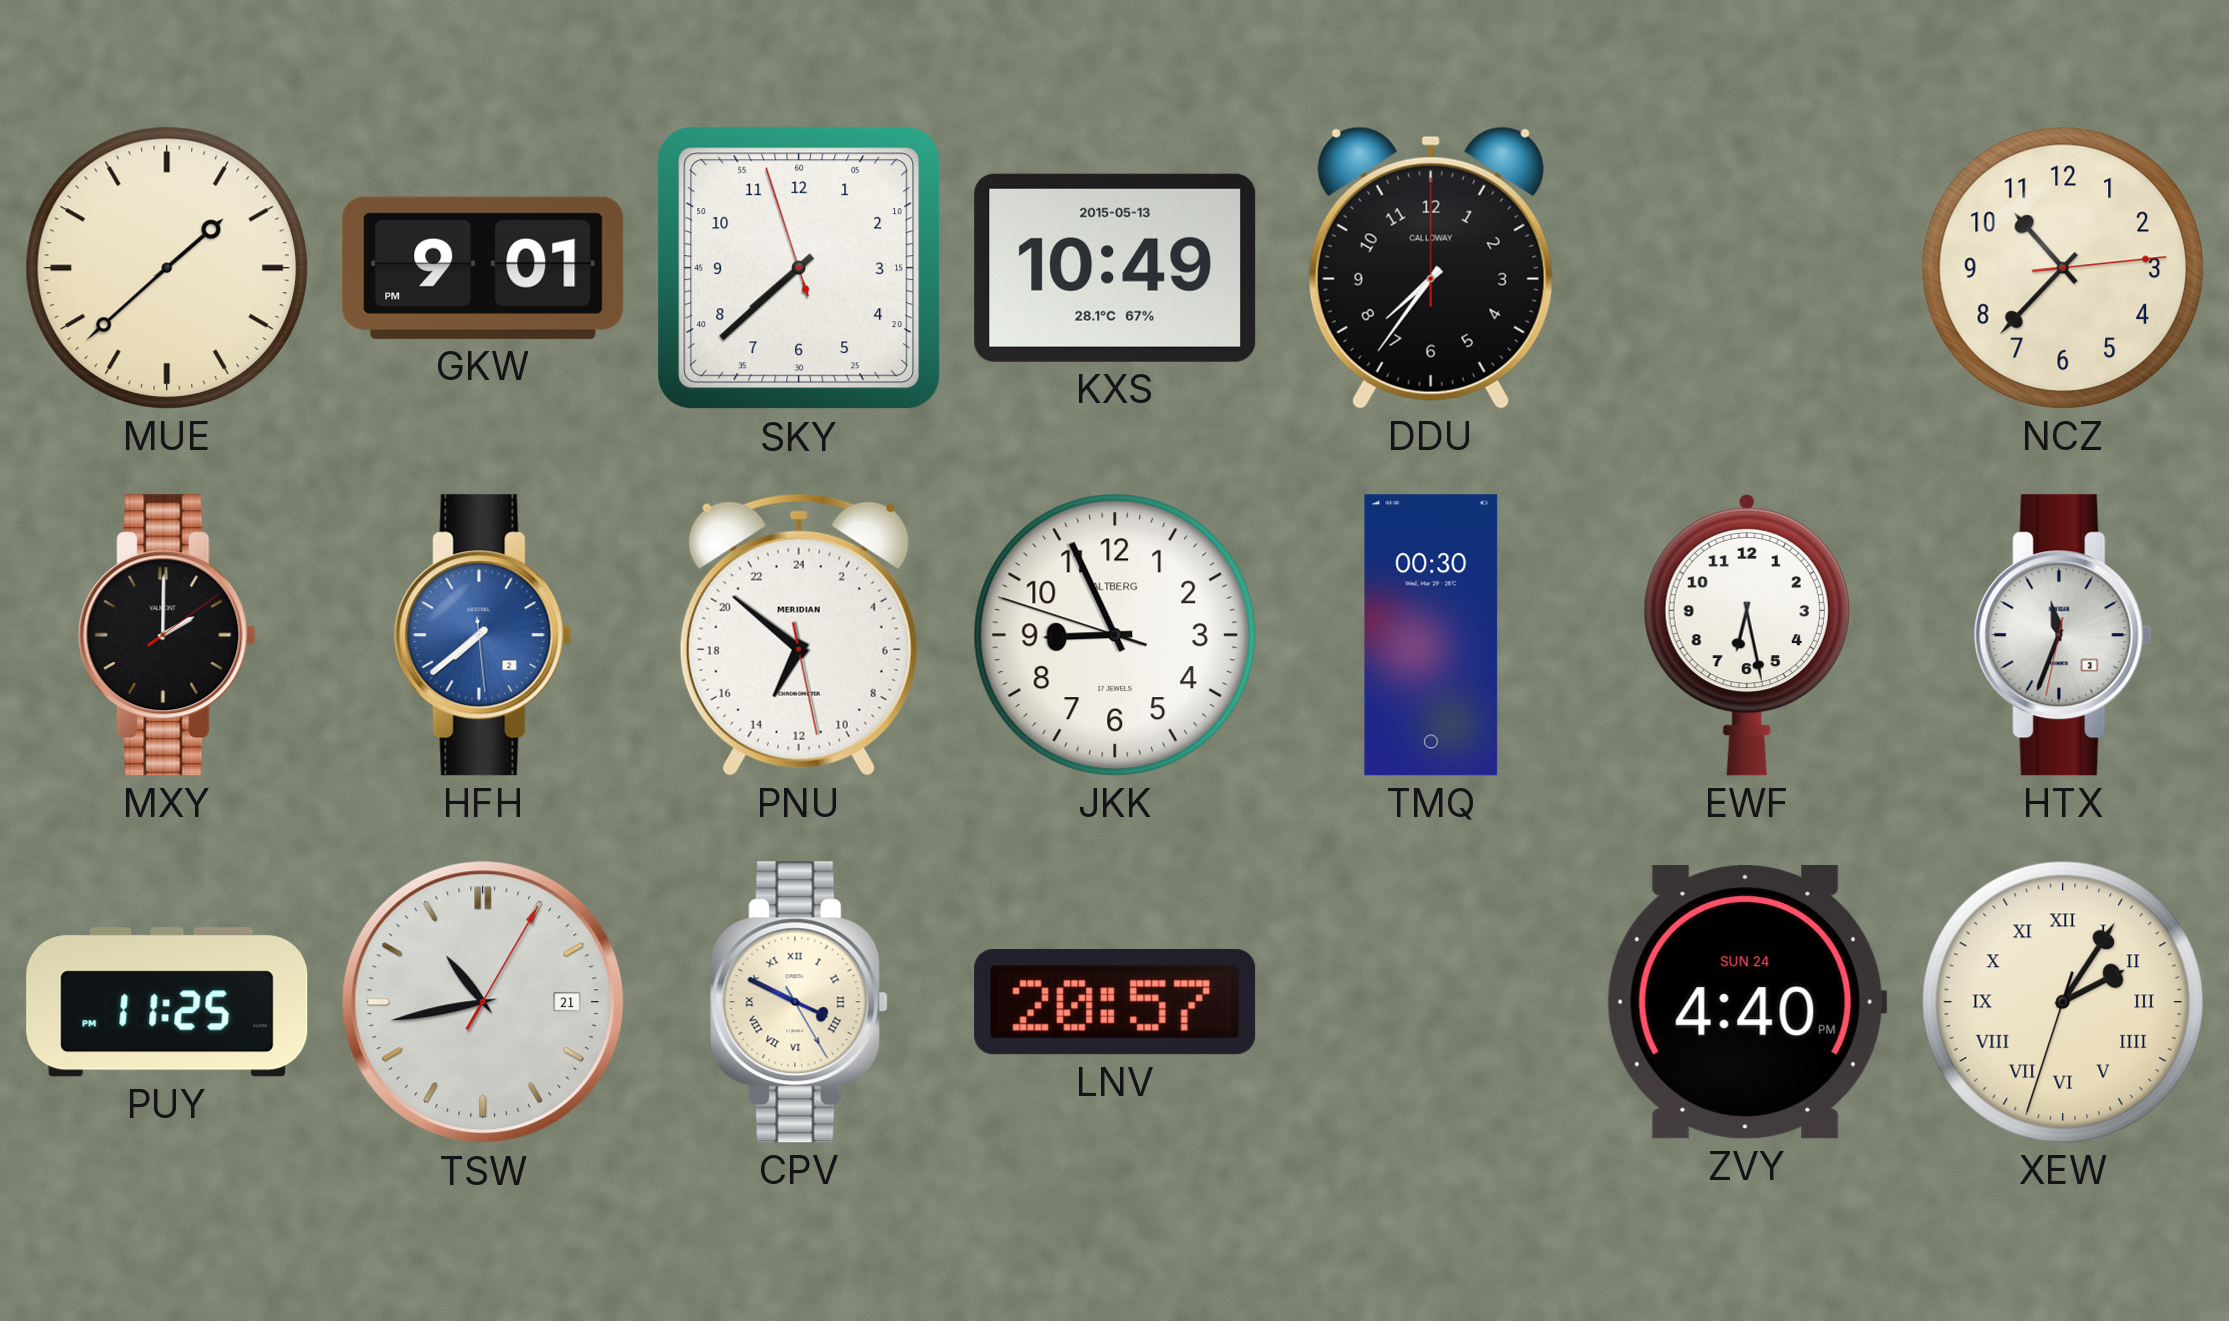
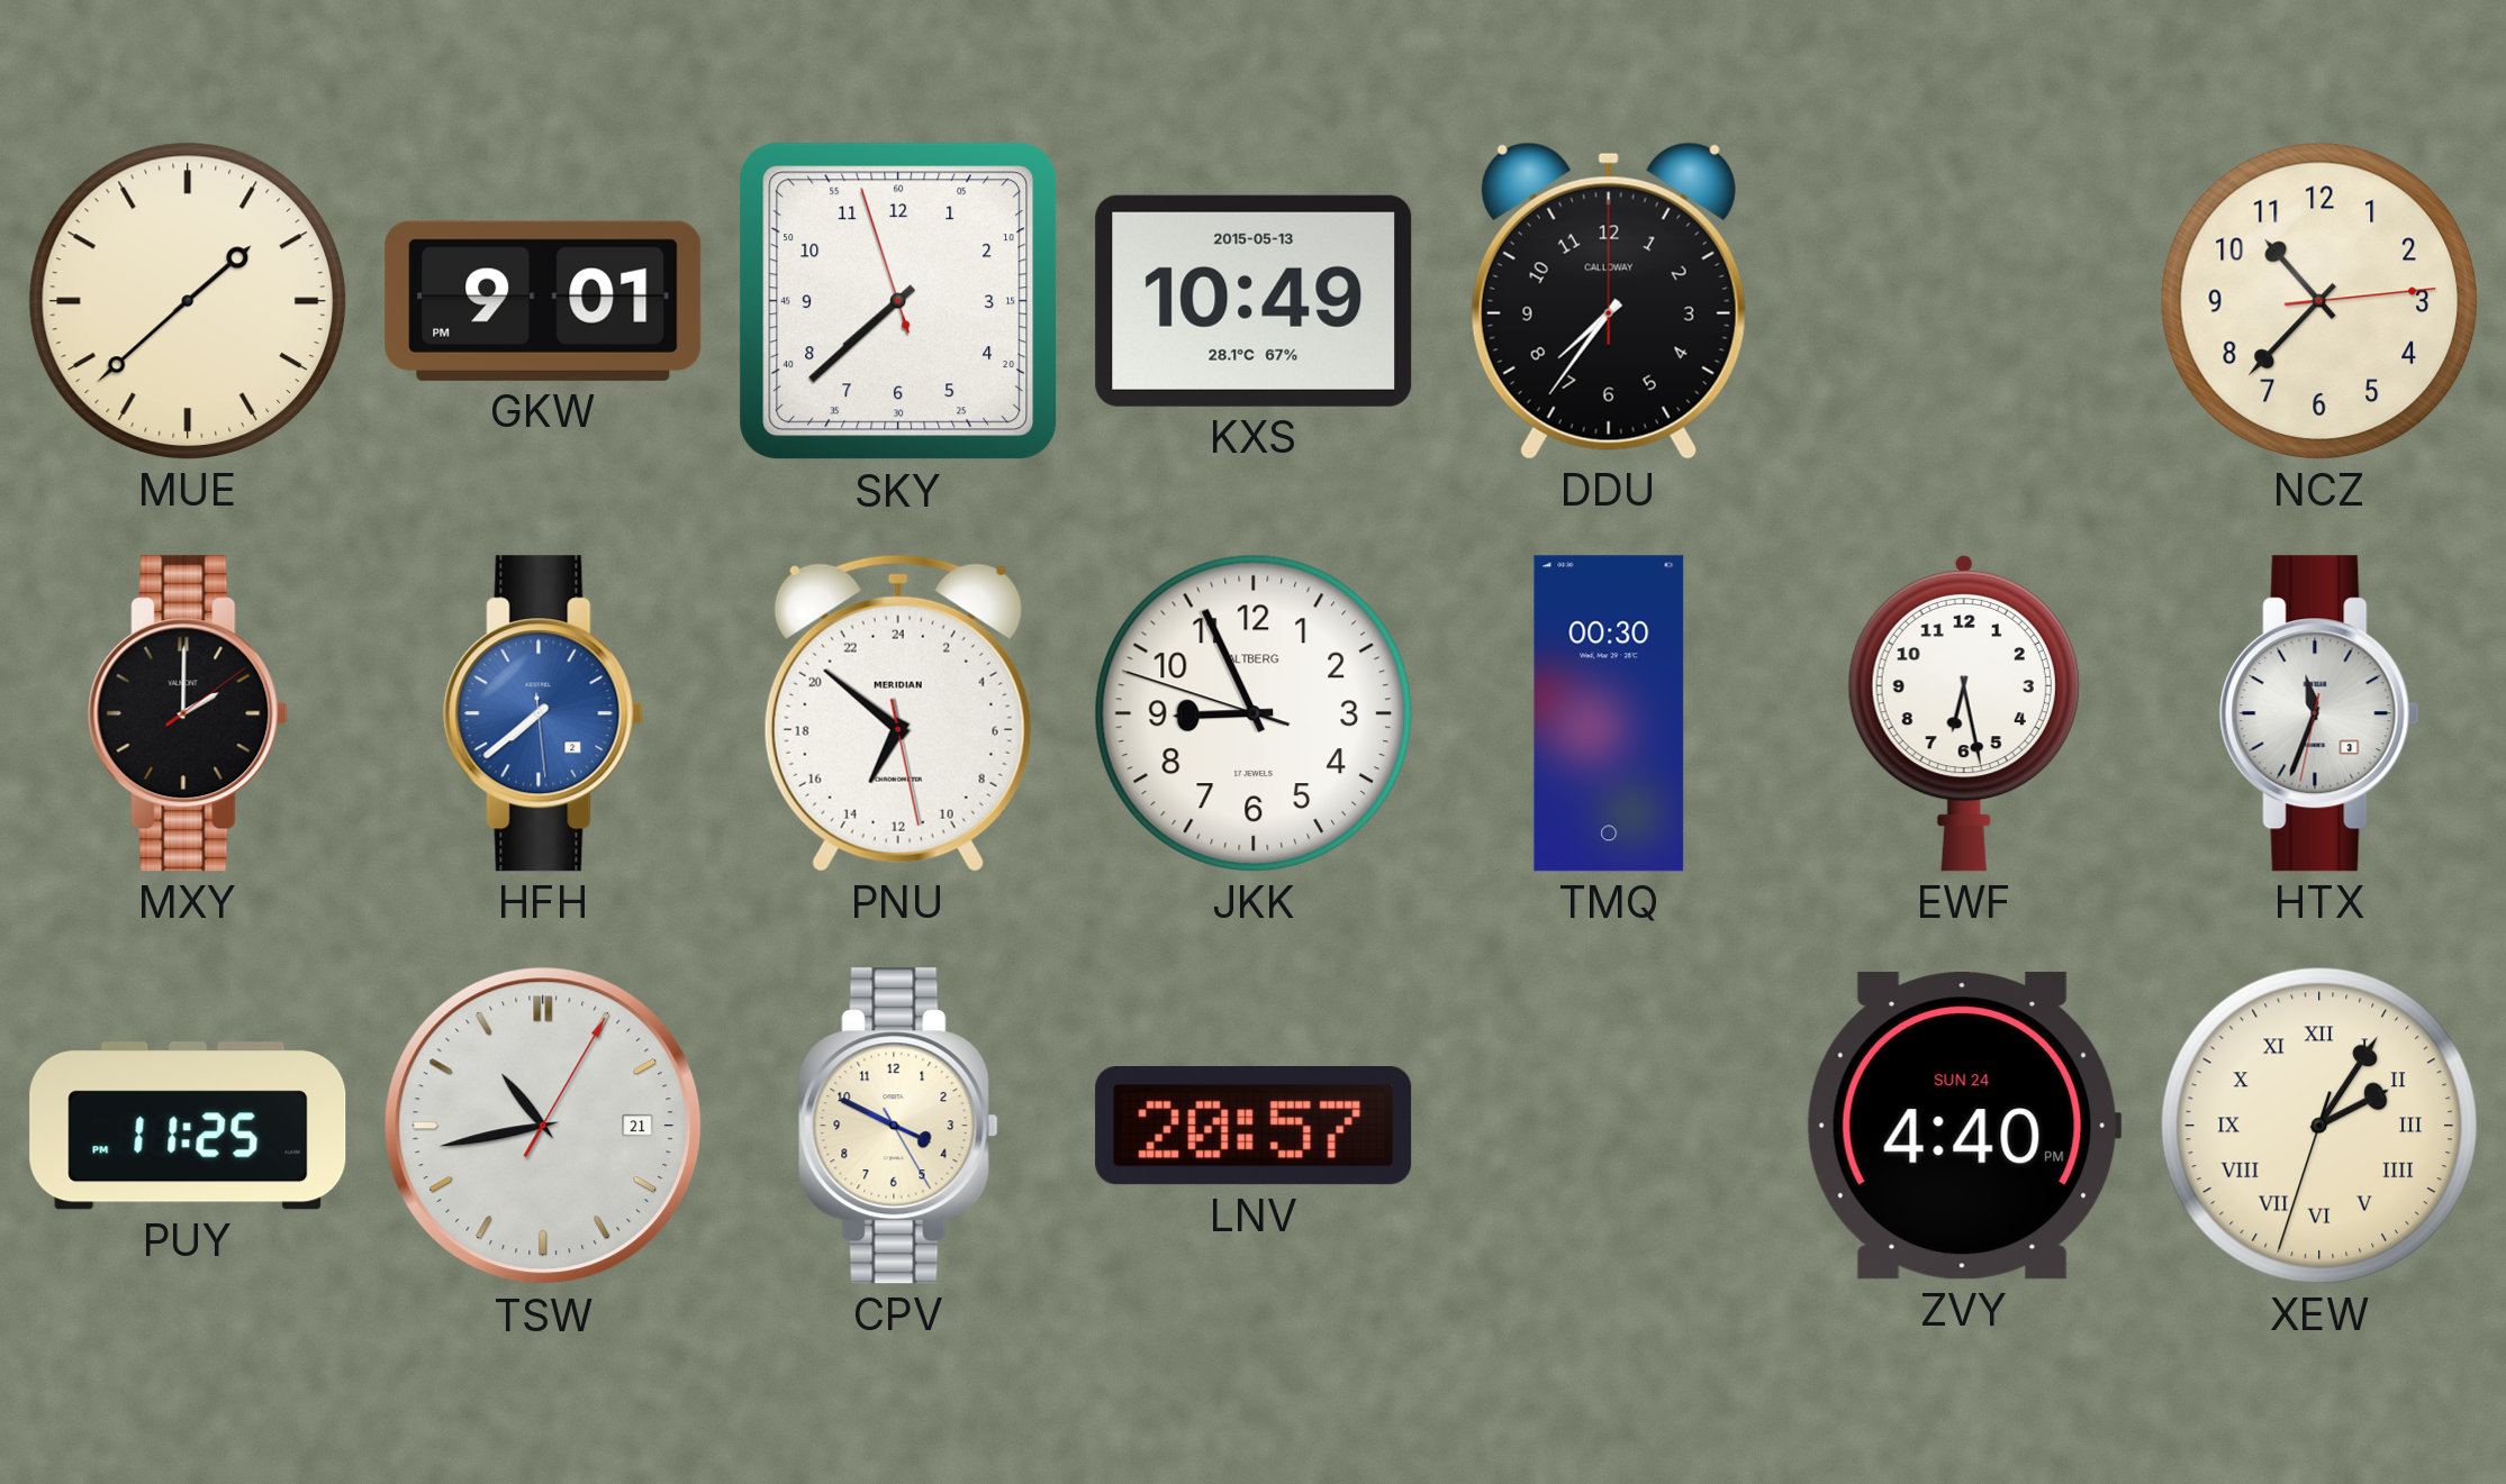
CPV numerals: Roman -> Arabic (898, 1126)
